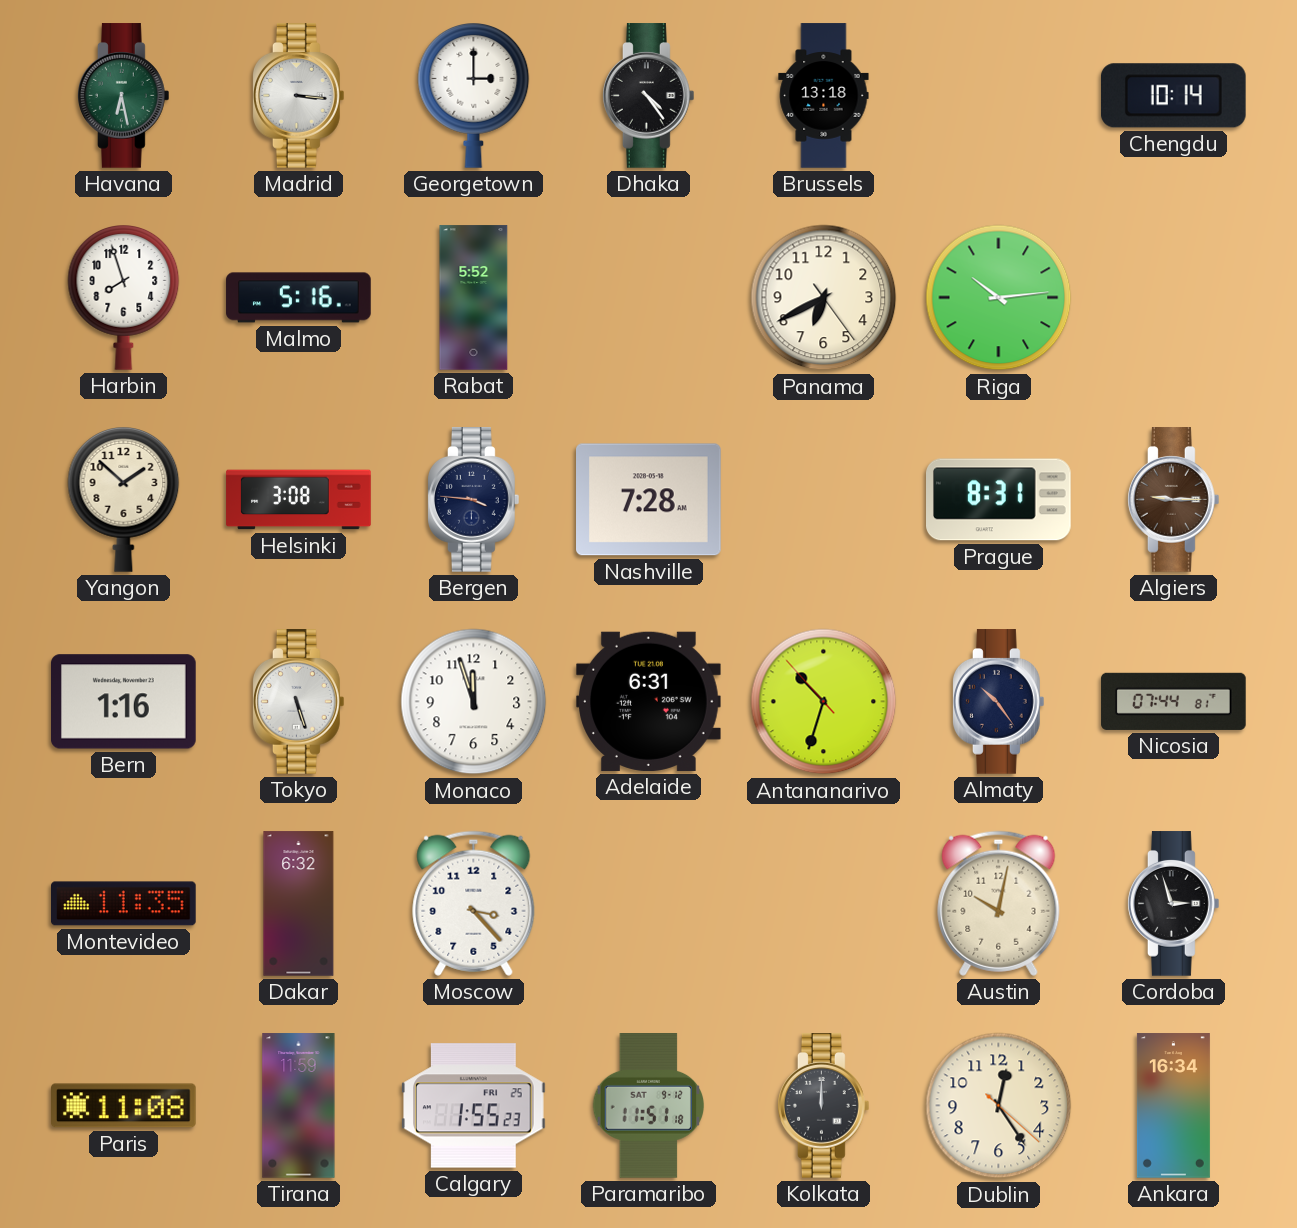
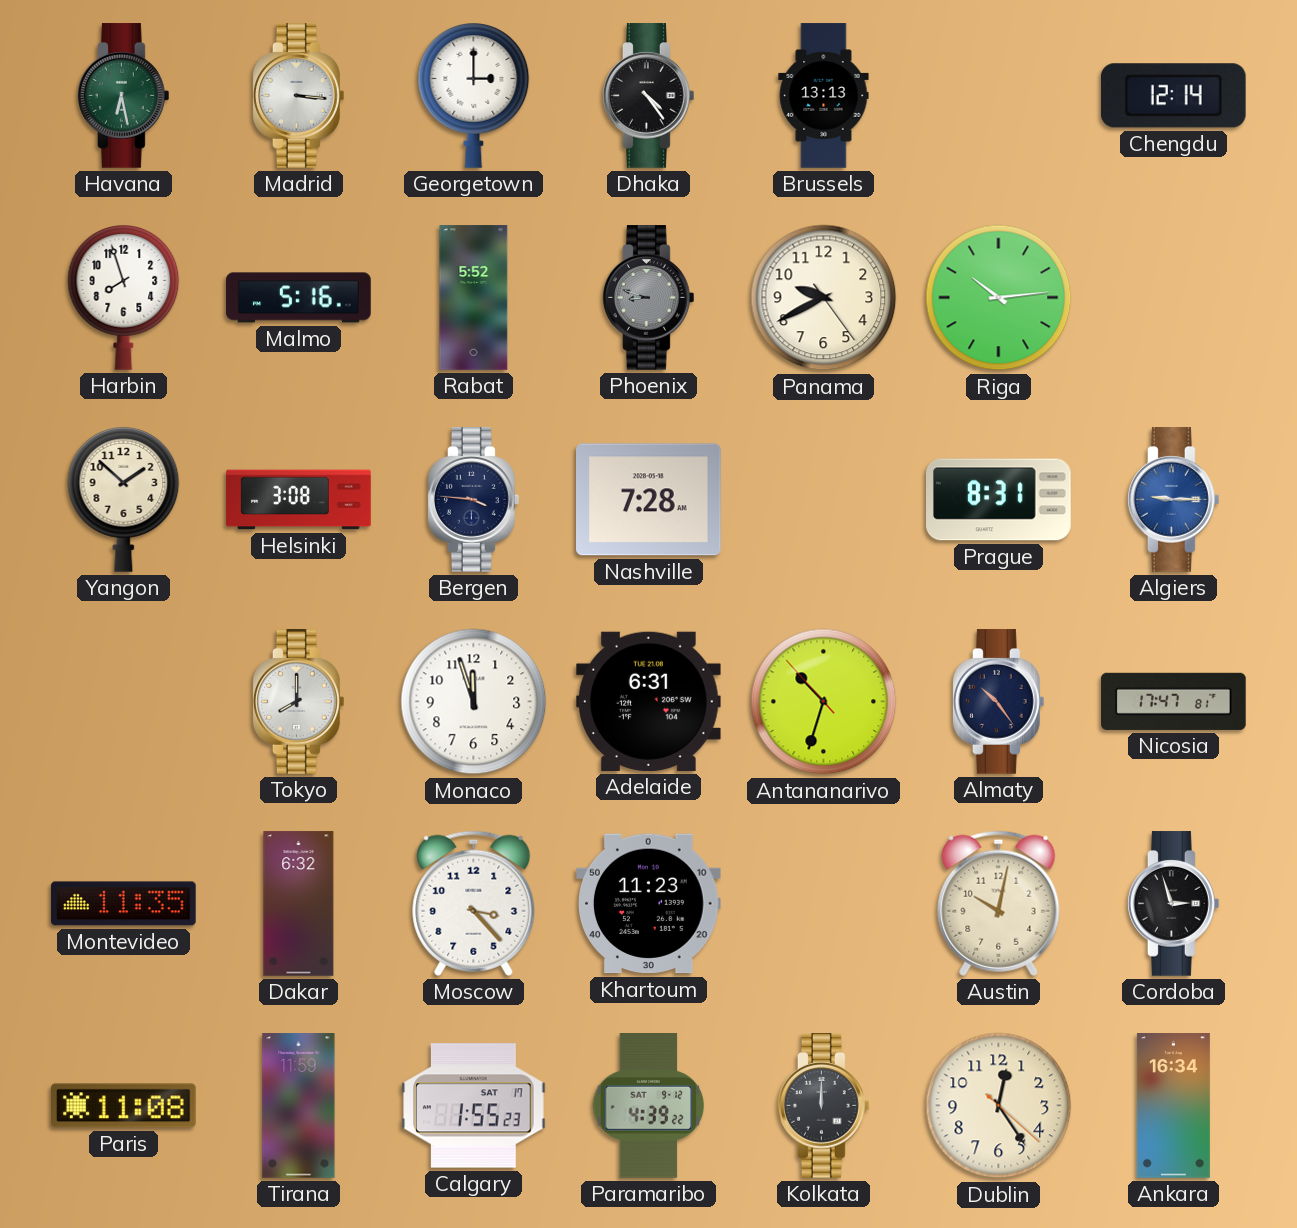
Brussels: 13:18 -> 13:13 (824, 96)
Chengdu: 10:14 -> 12:14 (1173, 96)
Phoenix: none -> 8:48 (649, 298)
Panama: 6:40 -> 9:40 (824, 298)
Algiers dial: brown -> blue (1174, 500)
Bern: 1:16 -> none (124, 702)
Tokyo: 5:27 -> 8:00 (299, 702)
Nicosia: 07:44 -> 17:47 (1174, 701)
Khartoum: none -> 11:23 (649, 904)
Calgary date: FRI 25 -> SAT 17 (474, 1106)
Paramaribo: 11:51 -> 4:39 (649, 1106)
